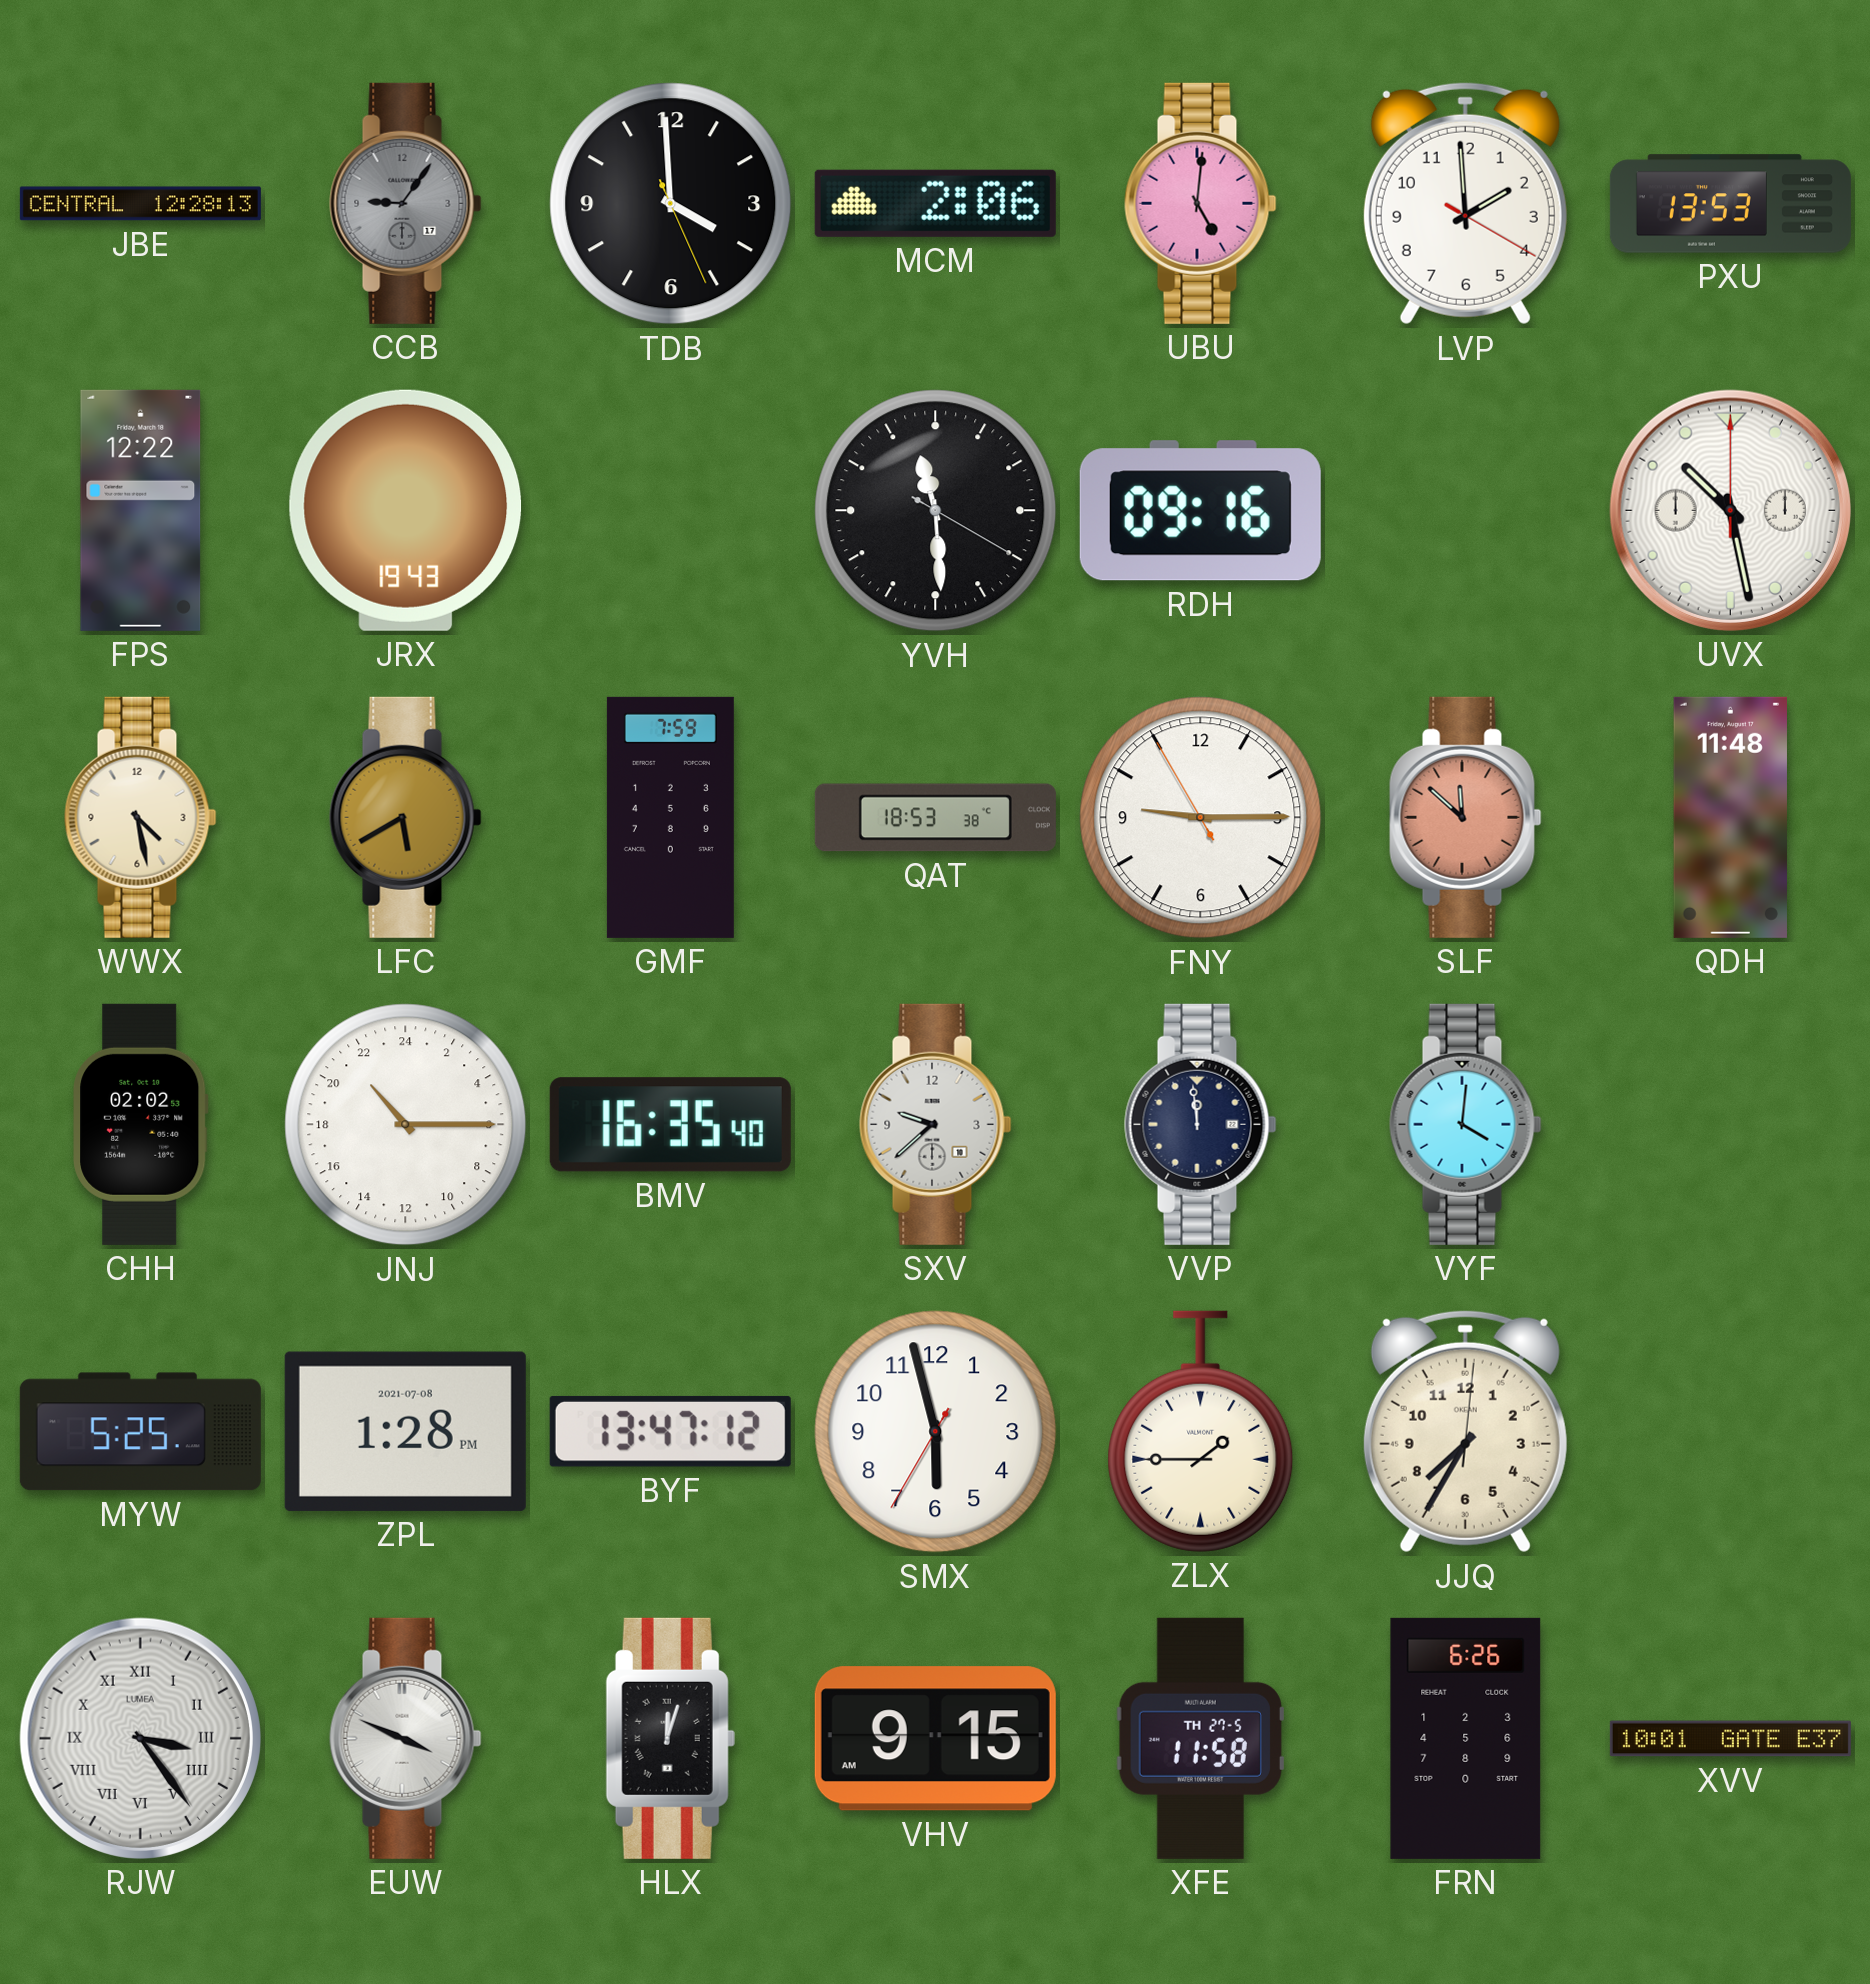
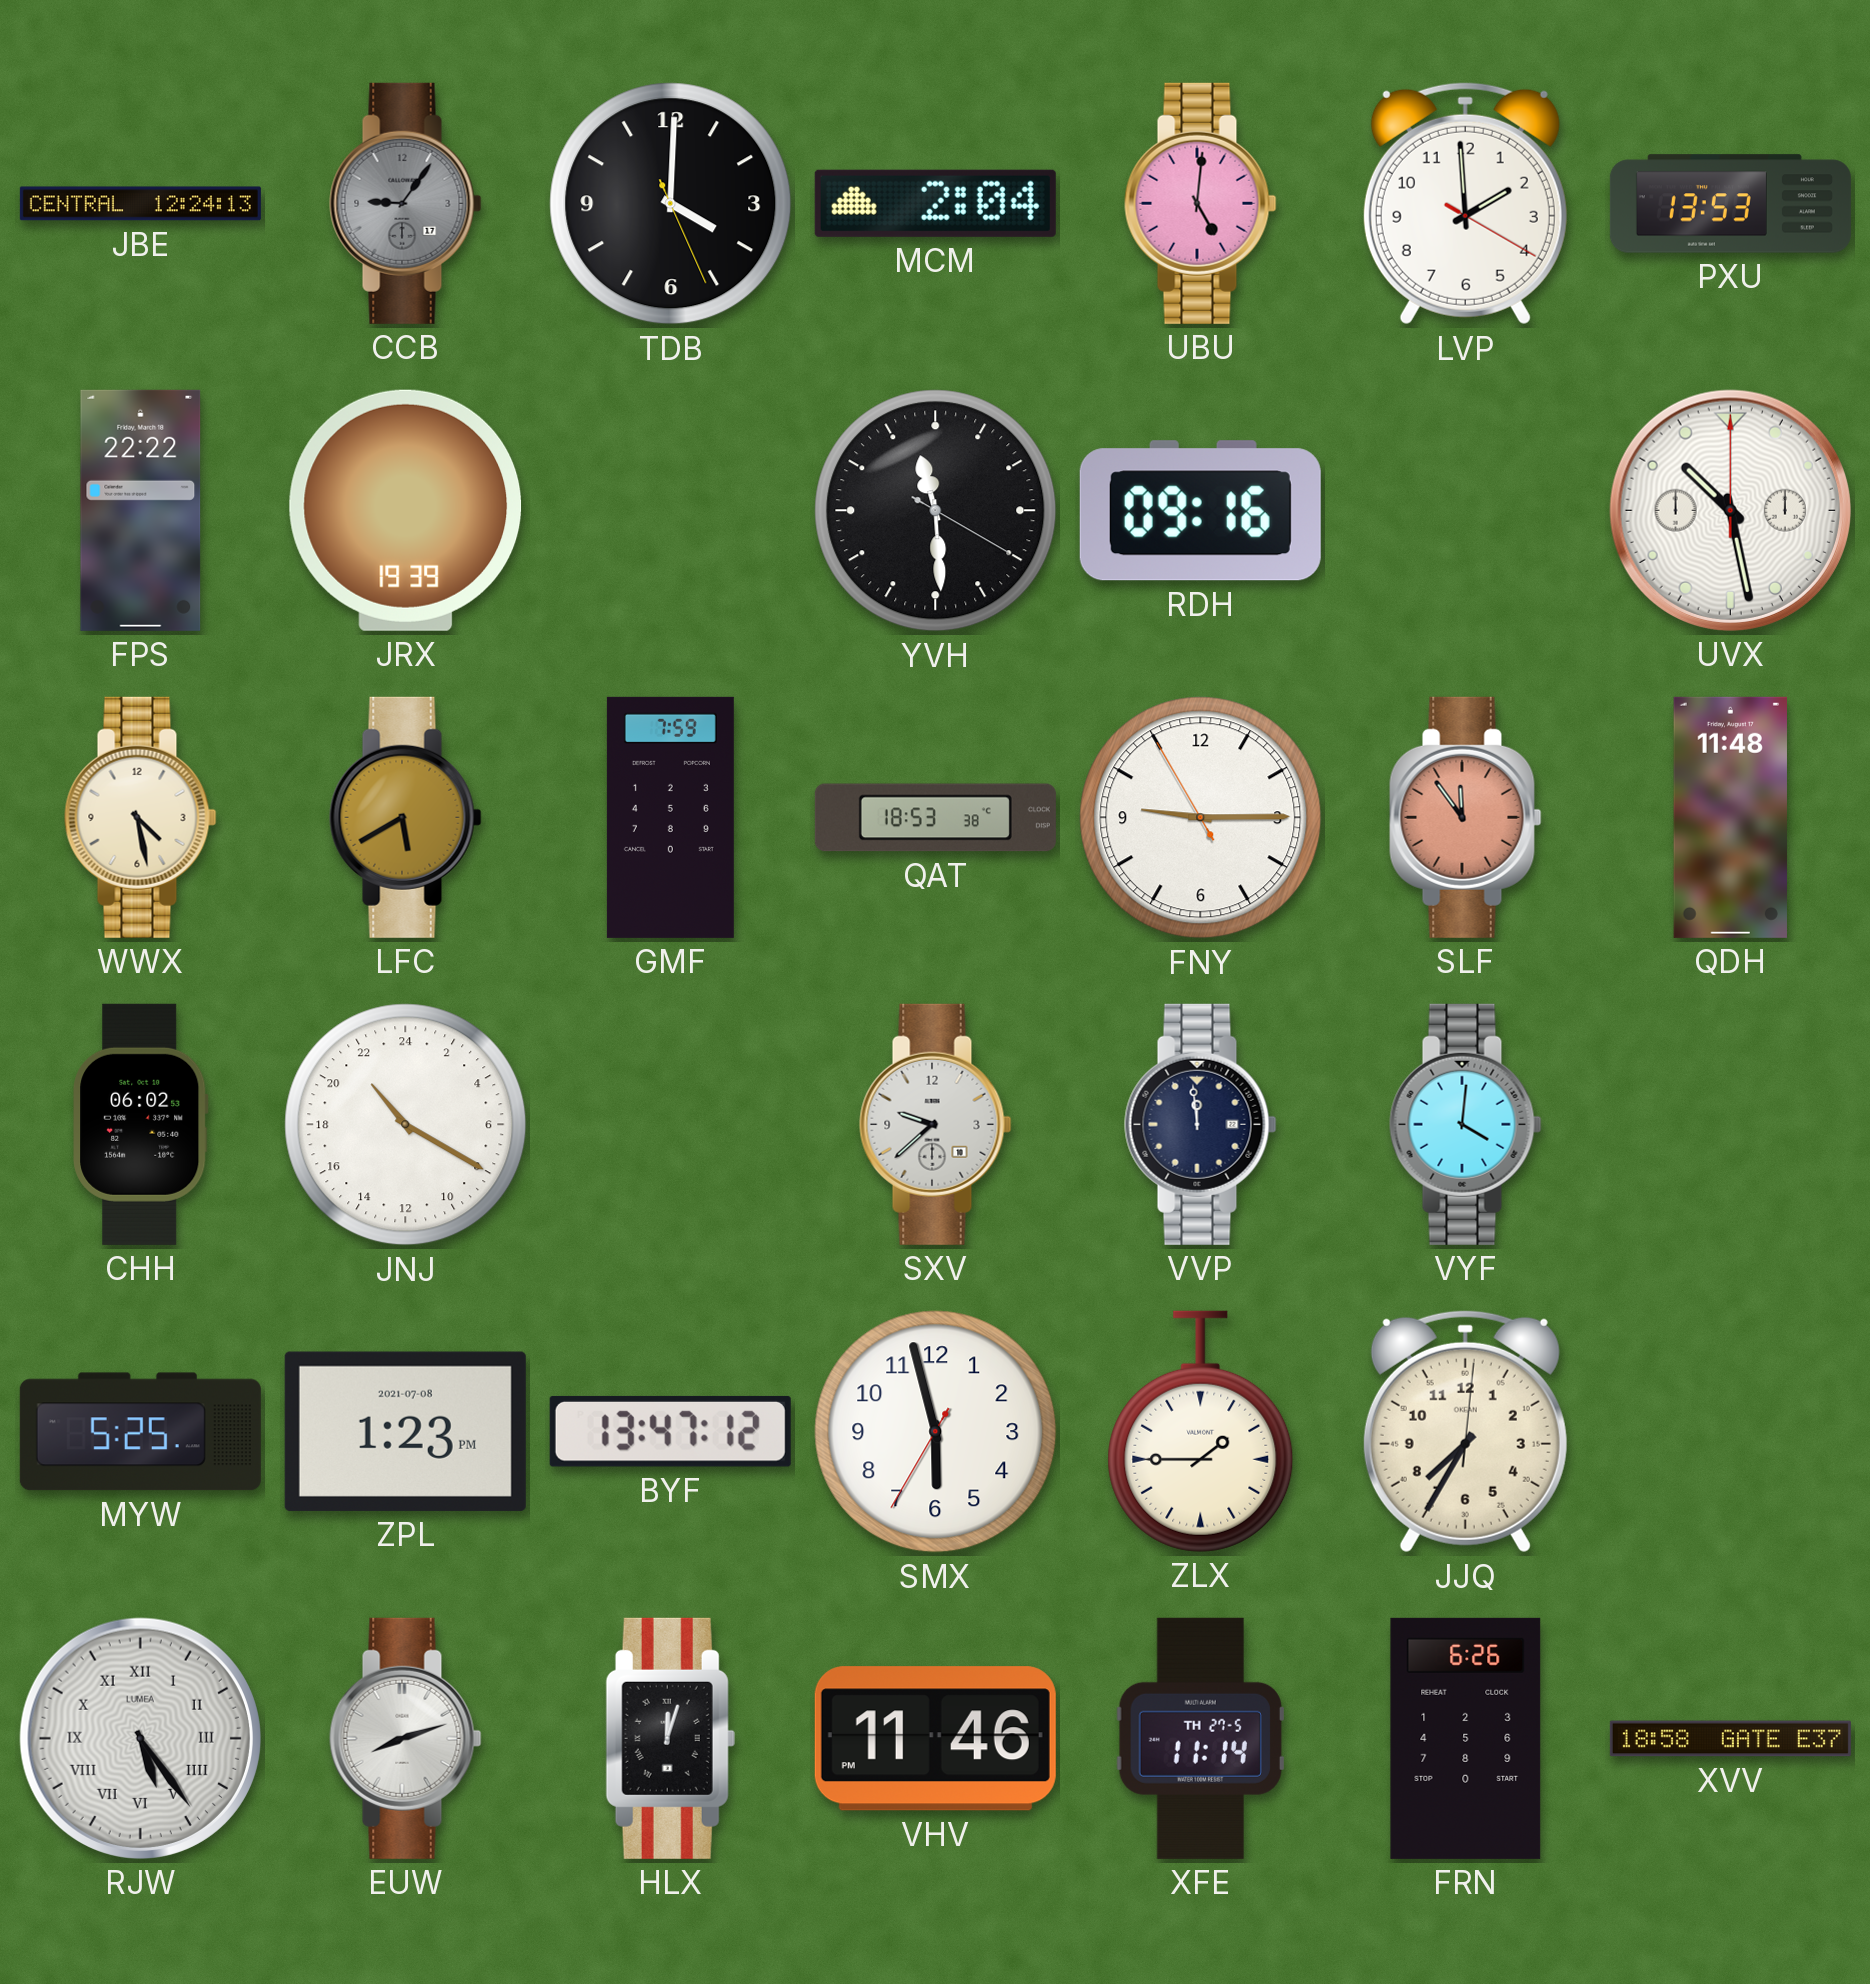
JBE: 12:28 -> 12:24 (140, 204)
TDB: 3:59 -> 4:00 (671, 204)
MCM: 2:06 -> 2:04 (935, 203)
FPS: 12:22 -> 22:22 (141, 510)
JRX: 19:43 -> 19:39 (406, 510)
SLF: 11:52 -> 11:54 (1466, 817)
CHH: 02:02 -> 06:02 (141, 1124)
JNJ: 21:15 -> 21:20 (406, 1125)
BMV: 16:35 -> none (670, 1125)
ZPL: 1:28 -> 1:23 (405, 1431)
RJW: 3:24 -> 5:24 (140, 1738)
EUW: 3:49 -> 8:12 (406, 1738)
VHV: 9:15 -> 11:46 (935, 1739)
XFE: 11:58 -> 11:14 (1200, 1738)
XVV: 10:01 -> 18:58 (1730, 1739)
